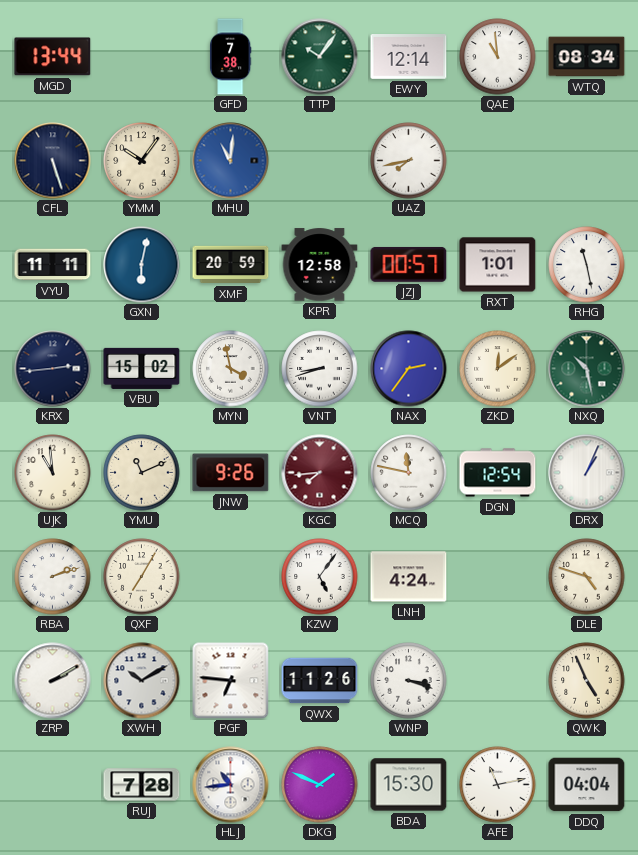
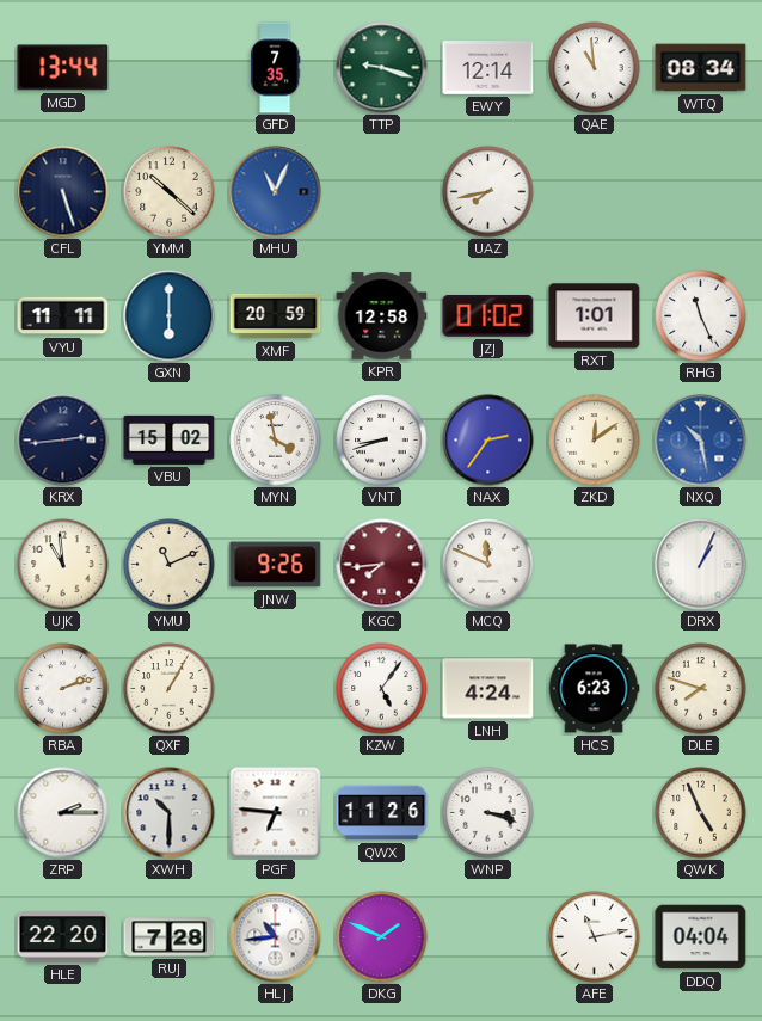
GFD: 7:38 -> 7:35 (275, 68)
TTP: 10:06 -> 9:18 (382, 68)
YMM: 10:06 -> 10:22 (170, 192)
MHU: 11:01 -> 11:04 (276, 192)
GXN: 6:02 -> 6:00 (170, 316)
JZJ: 00:57 -> 01:02 (488, 315)
RHG: 11:28 -> 11:26 (701, 316)
NXQ dial: green -> blue (701, 441)
MCQ: 11:47 -> 11:49 (488, 565)
DGN: 12:54 -> none (498, 473)
QXF: 7:05 -> 1:05 (170, 689)
HCS: none -> 6:23 (594, 689)
DLE: 4:48 -> 7:48 (701, 689)
ZRP: 2:10 -> 2:15 (63, 813)
XWH: 10:10 -> 10:30 (170, 813)
HLE: none -> 22:20 (63, 937)
BDA: 15:30 -> none (409, 785)
